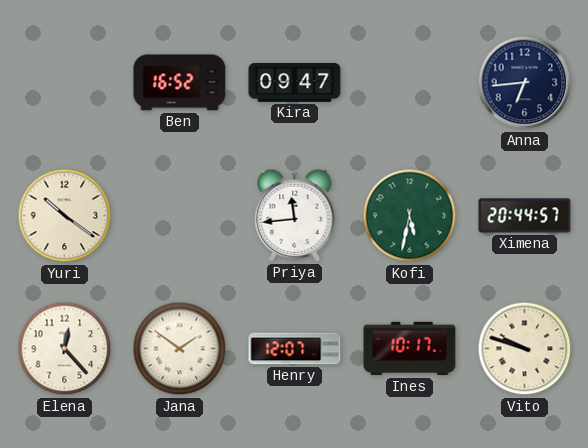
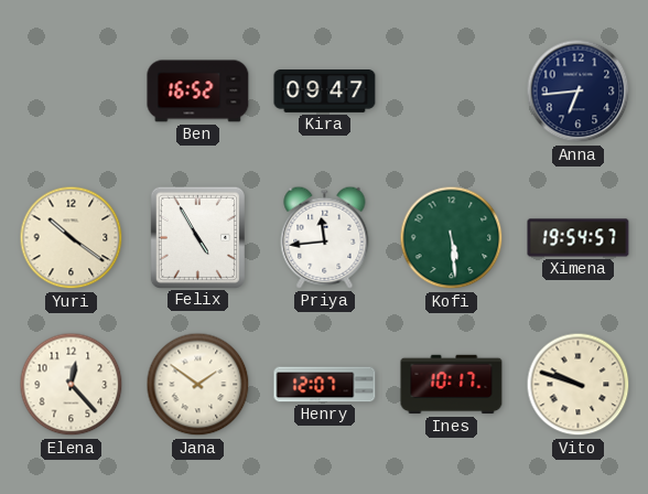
Felix: none -> 4:55 (197, 237)
Kofi: 5:32 -> 5:29 (452, 238)
Ximena: 20:44 -> 19:54 (579, 238)
